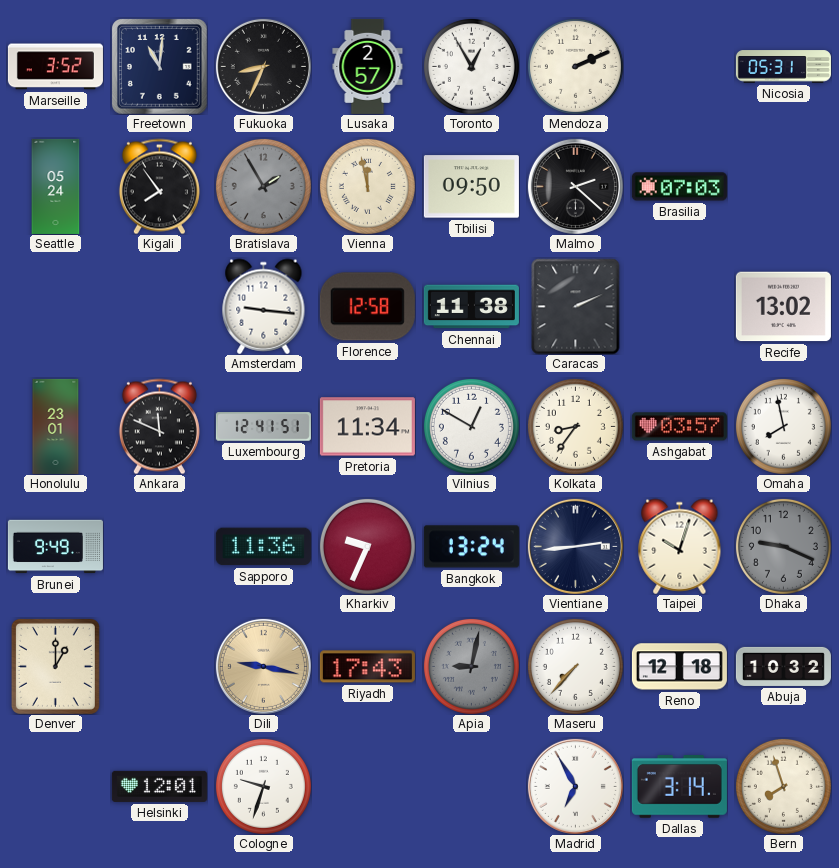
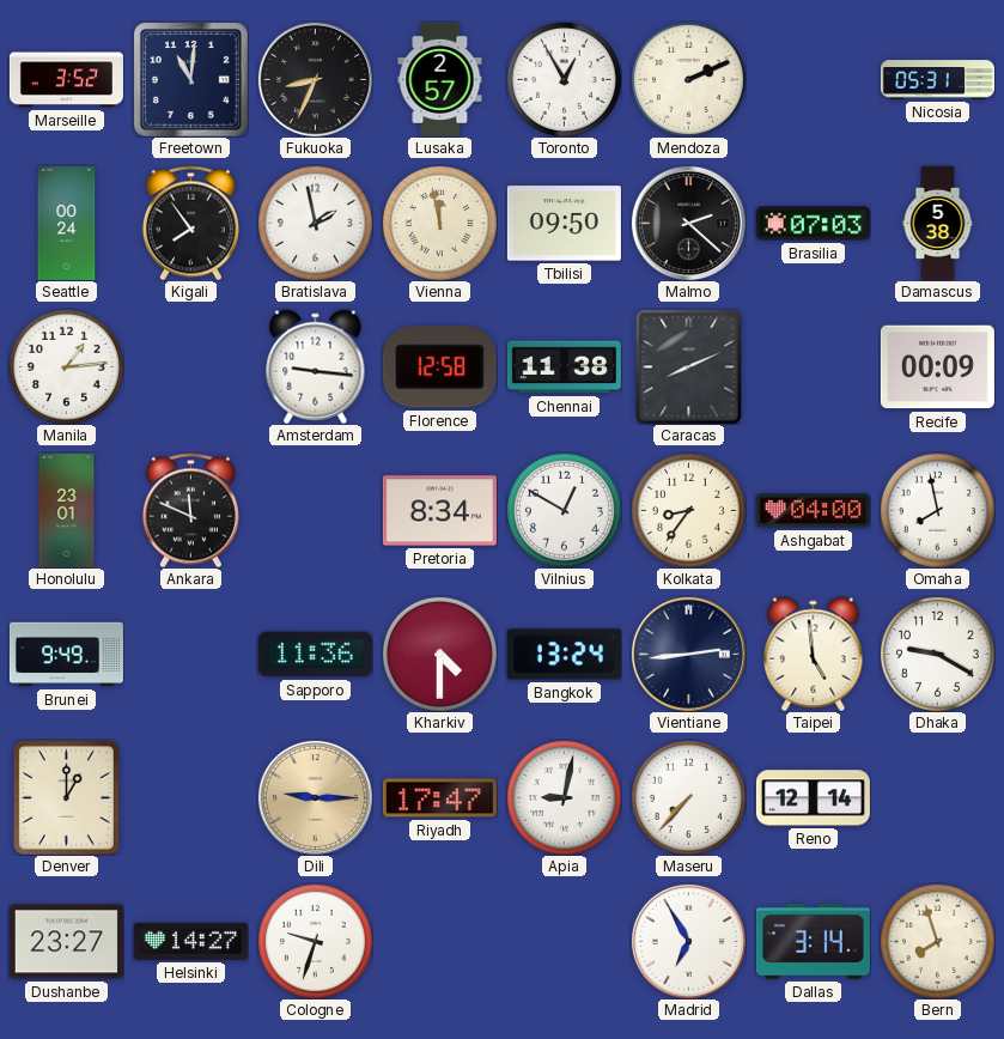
Seattle: 05:24 -> 00:24 (67, 223)
Bratislava: 1:55 -> 1:58 (315, 223)
Bratislava dial: grey -> white (315, 223)
Damascus: none -> 5:38 (938, 223)
Manila: none -> 1:14 (66, 366)
Caracas: 2:11 -> 8:11 (689, 366)
Recife: 13:02 -> 00:09 (937, 367)
Luxembourg: 12:41 -> none (263, 427)
Pretoria: 11:34 -> 8:34 (439, 511)
Ashgabat: 03:57 -> 04:00 (813, 511)
Kharkiv: 9:34 -> 4:30 (439, 654)
Taipei: 10:03 -> 4:59 (814, 654)
Dhaka: 9:19 -> 9:20 (937, 654)
Dhaka dial: grey -> white (937, 654)
Dili: 9:17 -> 9:15 (315, 797)
Riyadh: 17:43 -> 17:47 (439, 798)
Apia dial: grey -> white (564, 797)
Reno: 12:18 -> 12:14 (813, 798)
Abuja: 10:32 -> none (783, 666)
Dushanbe: none -> 23:27 (66, 942)
Helsinki: 12:01 -> 14:27 (190, 941)
